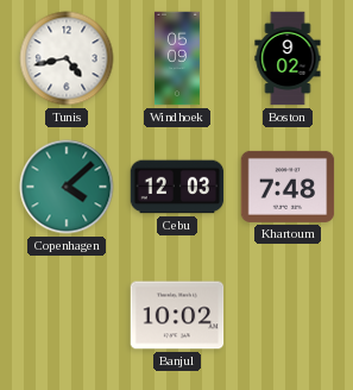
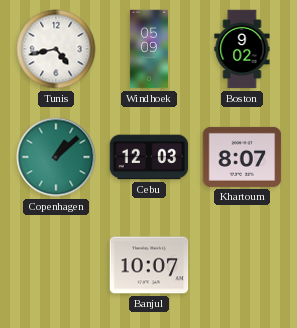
Copenhagen: 4:08 -> 1:08 (56, 157)
Khartoum: 7:48 -> 8:07 (242, 157)
Banjul: 10:02 -> 10:07 (149, 265)
